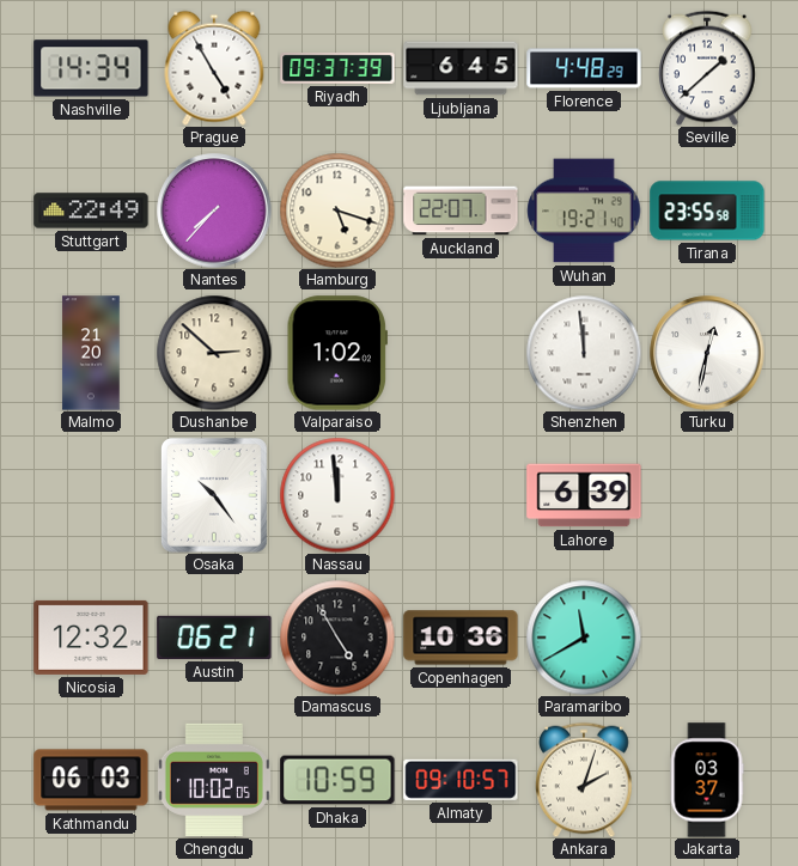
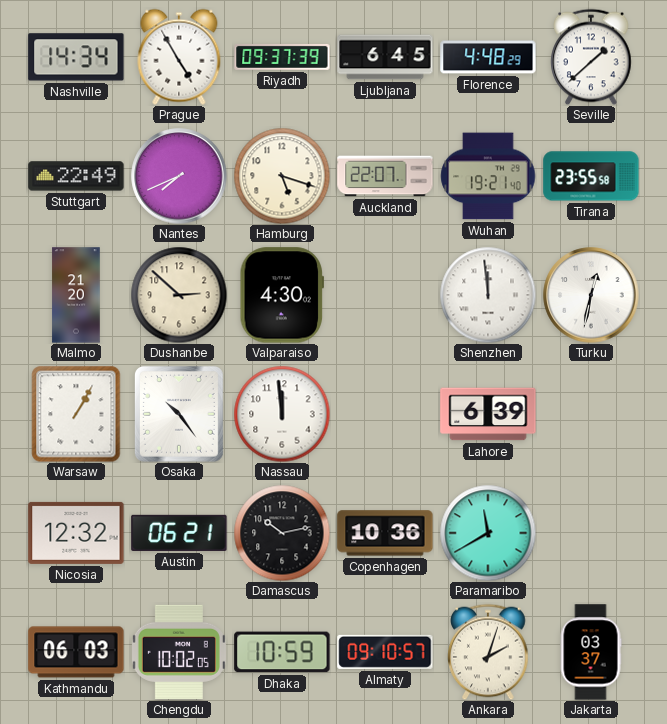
Nantes: 7:37 -> 7:41 (179, 176)
Valparaiso: 1:02 -> 4:30 (281, 295)
Warsaw: none -> 1:05 (76, 414)
Damascus: 4:55 -> 10:13 (282, 533)
